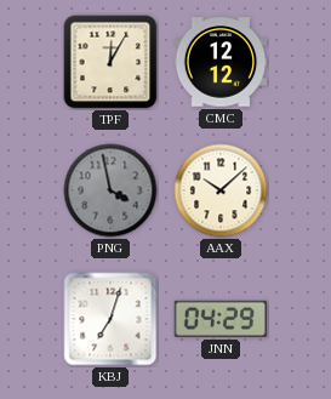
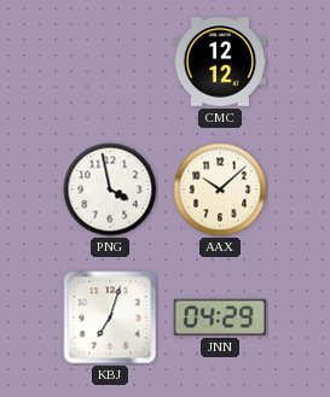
TPF: 12:05 -> none (110, 62)
PNG dial: grey -> white (110, 189)
